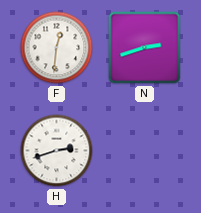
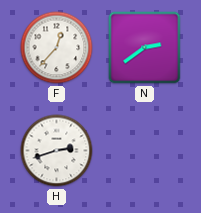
F: 12:31 -> 12:37 (57, 48)
N: 2:42 -> 2:39 (145, 48)
